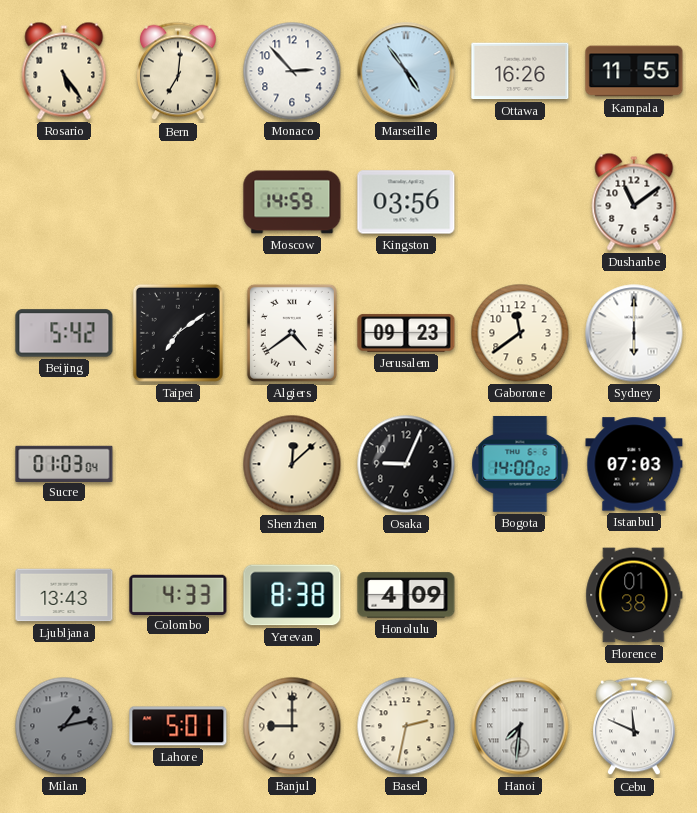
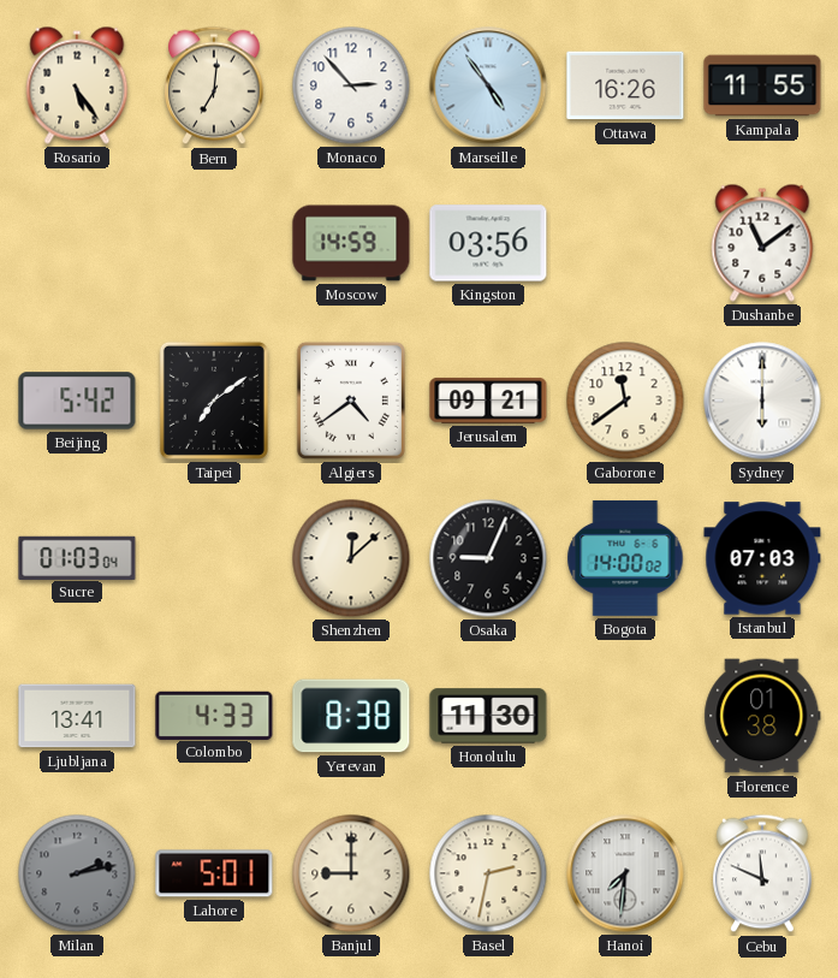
Jerusalem: 09:23 -> 09:21 (488, 401)
Ljubljana: 13:43 -> 13:41 (77, 716)
Honolulu: 4:09 -> 11:30 (488, 716)
Milan: 1:13 -> 2:13 (77, 873)
